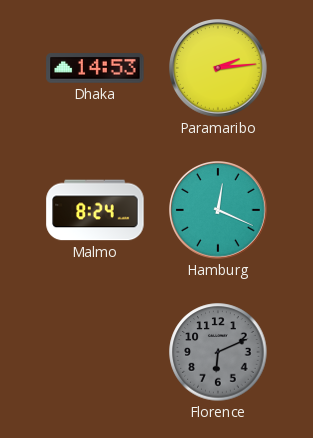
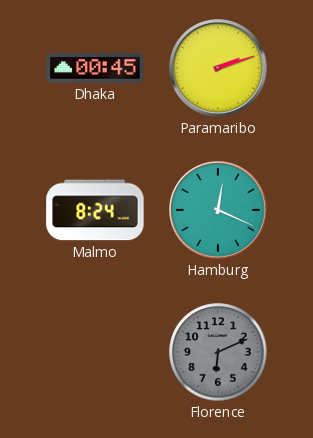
Dhaka: 14:53 -> 00:45 (95, 68)
Paramaribo: 2:14 -> 2:12 (219, 69)
